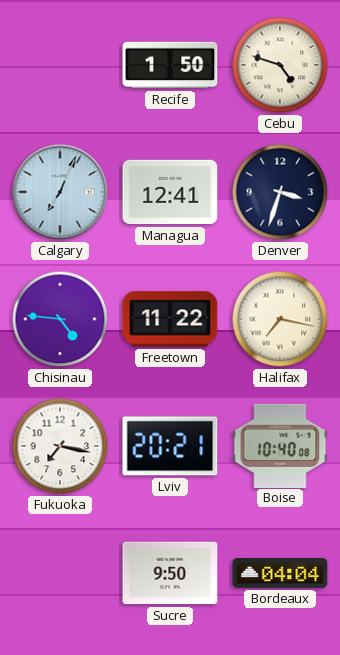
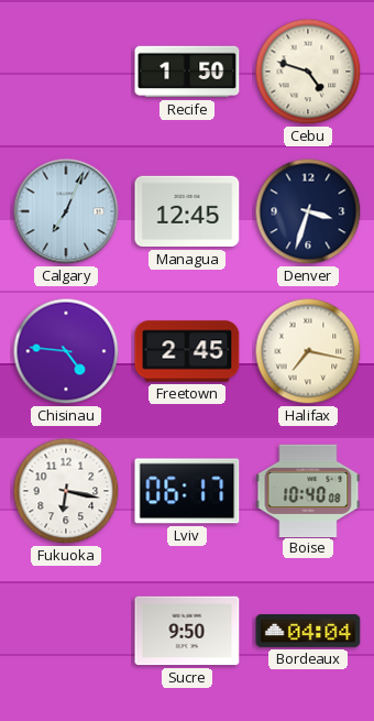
Managua: 12:41 -> 12:45 (187, 211)
Freetown: 11:22 -> 2:45 (187, 351)
Fukuoka: 7:17 -> 6:17 (66, 491)
Lviv: 20:21 -> 06:17 (187, 491)
